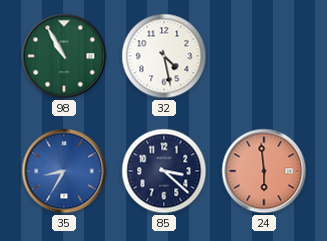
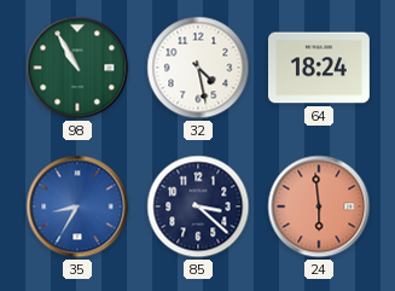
64: none -> 18:24 (320, 68)
